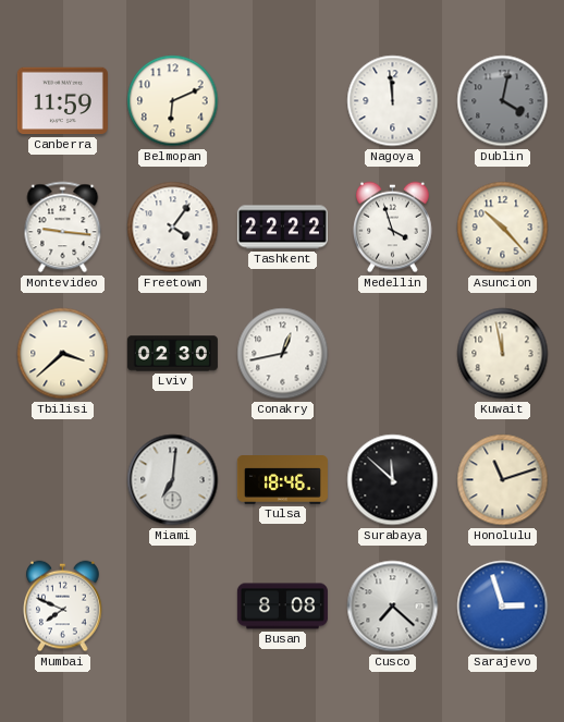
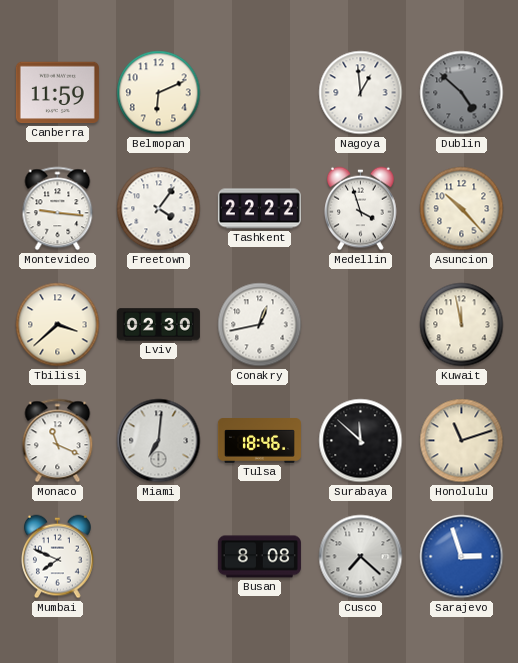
Nagoya: 11:59 -> 12:59 (361, 93)
Dublin: 4:02 -> 4:52 (462, 93)
Monaco: none -> 11:19 (58, 441)
